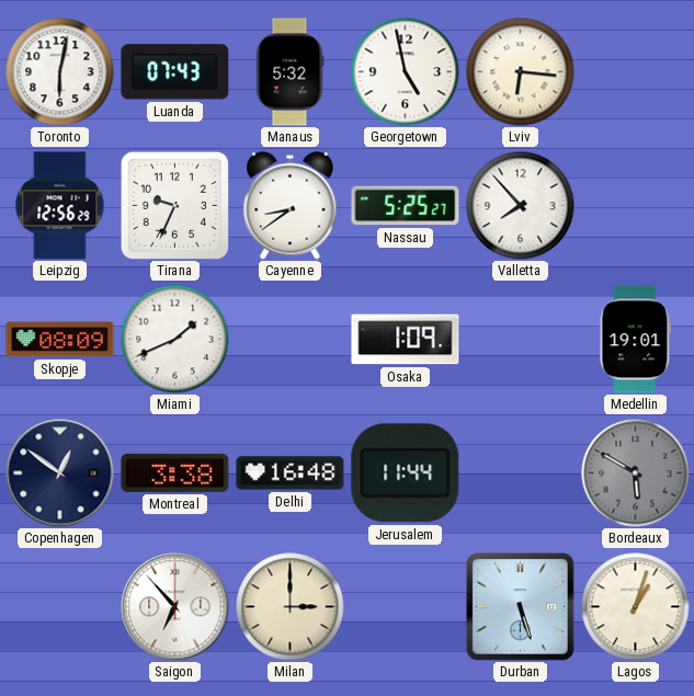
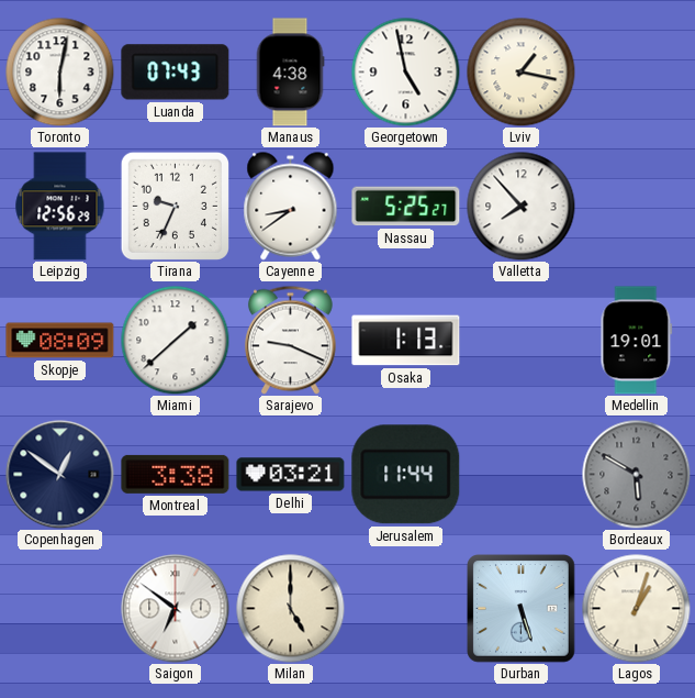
Manaus: 5:32 -> 4:38 (290, 73)
Lviv: 6:16 -> 1:17 (522, 73)
Miami: 1:41 -> 1:38 (176, 341)
Sarajevo: none -> 9:19 (290, 340)
Osaka: 1:09 -> 1:13 (406, 341)
Delhi: 16:48 -> 03:21 (291, 475)
Saigon: 6:53 -> 6:51 (176, 609)
Milan: 3:00 -> 5:00 (291, 609)
